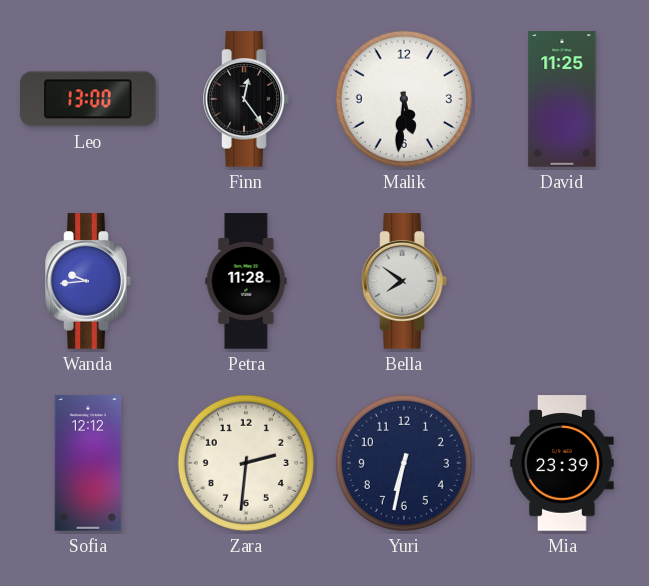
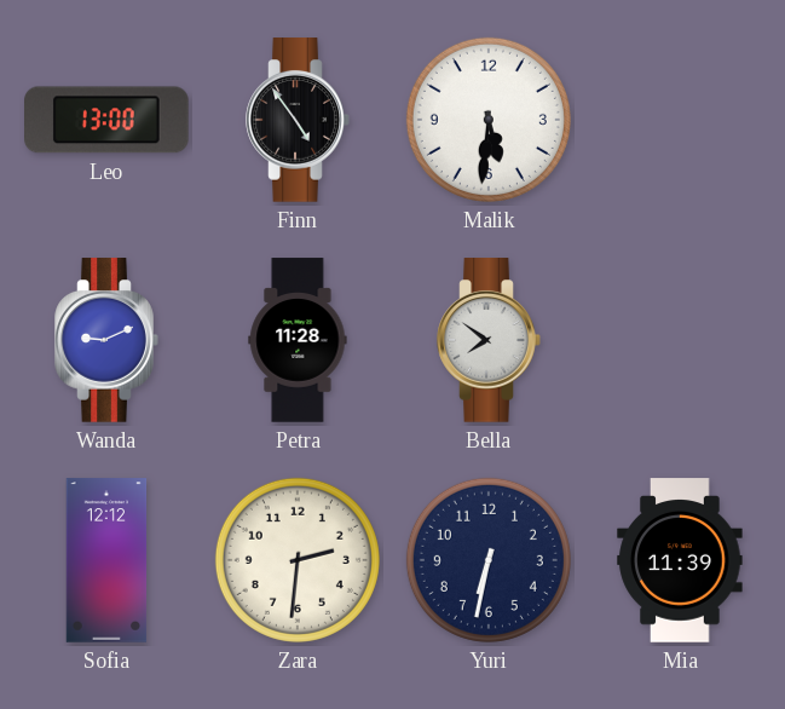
Finn: 12:24 -> 4:54 (298, 120)
David: 11:25 -> none (562, 99)
Wanda: 9:44 -> 9:11 (106, 340)
Mia: 23:39 -> 11:39 (680, 560)
